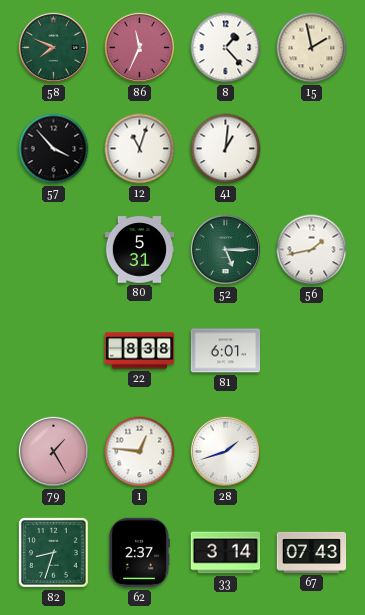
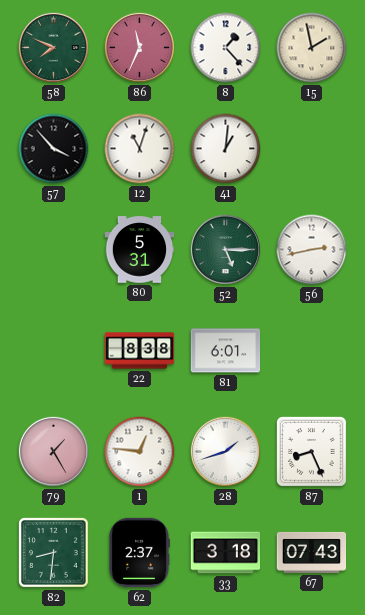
56: 1:43 -> 2:43 (312, 250)
87: none -> 8:26 (312, 452)
82: 8:33 -> 8:31 (54, 553)
33: 3:14 -> 3:18 (226, 553)
